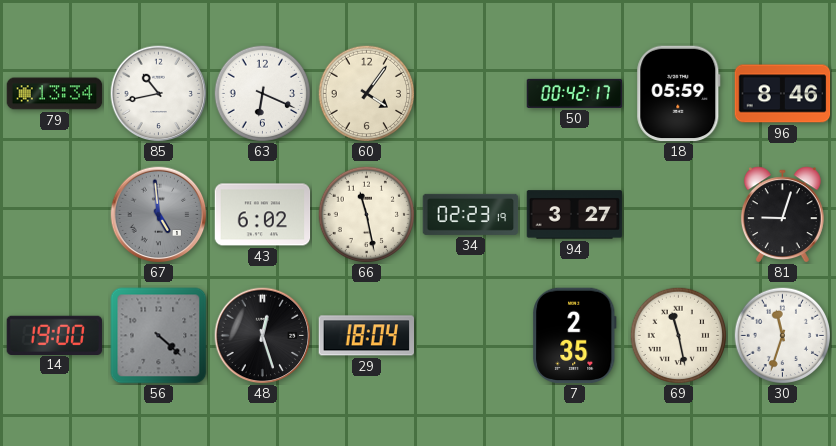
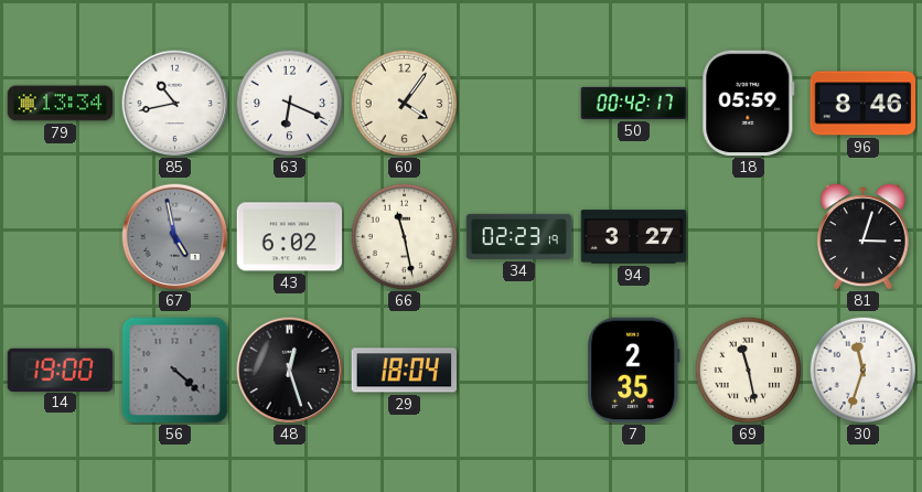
67: 4:59 -> 4:58 (175, 237)
81: 9:03 -> 3:03 (862, 236)
